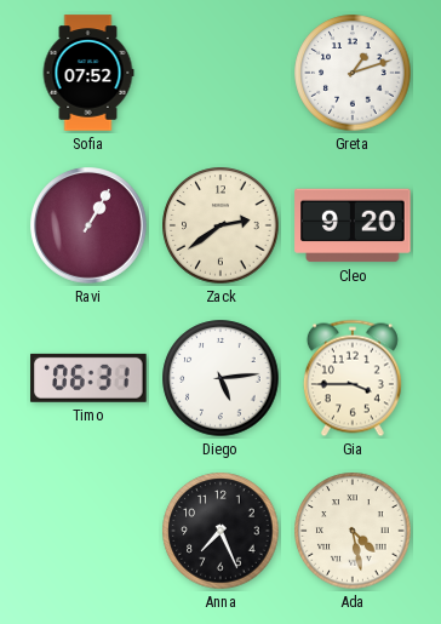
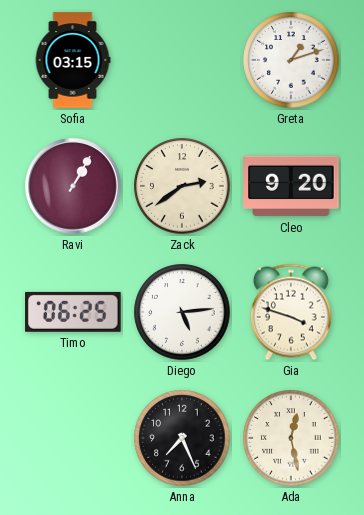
Sofia: 07:52 -> 03:15 (73, 60)
Timo: 06:31 -> 06:25 (73, 312)
Gia: 3:45 -> 3:48 (291, 312)
Ada: 4:28 -> 12:28 (291, 438)
